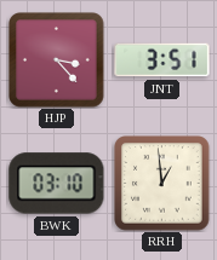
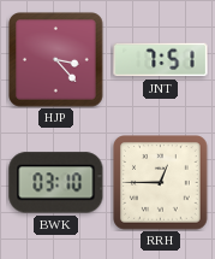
JNT: 3:51 -> 7:51 (161, 60)
RRH: 12:59 -> 12:45 (161, 183)
